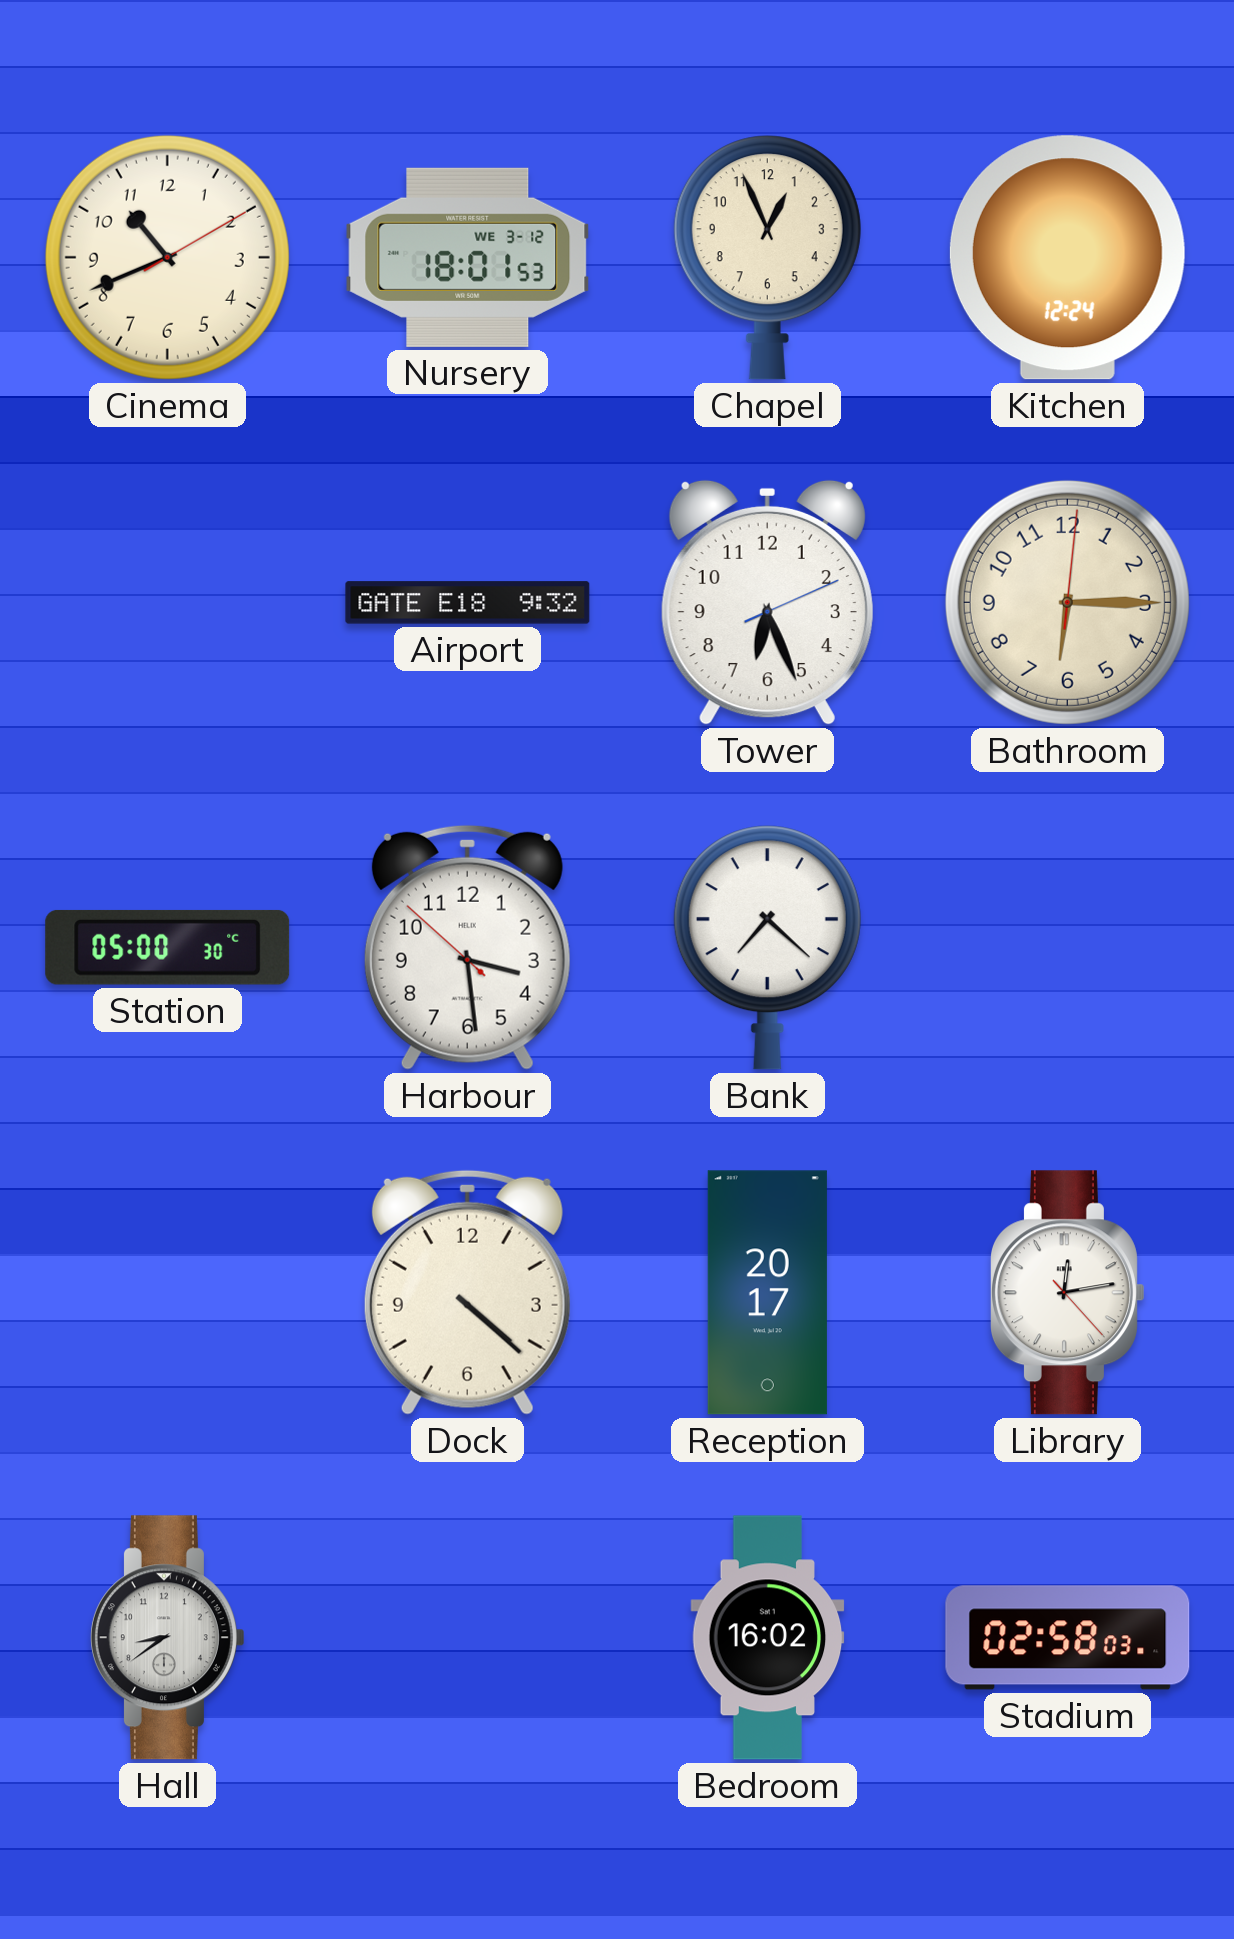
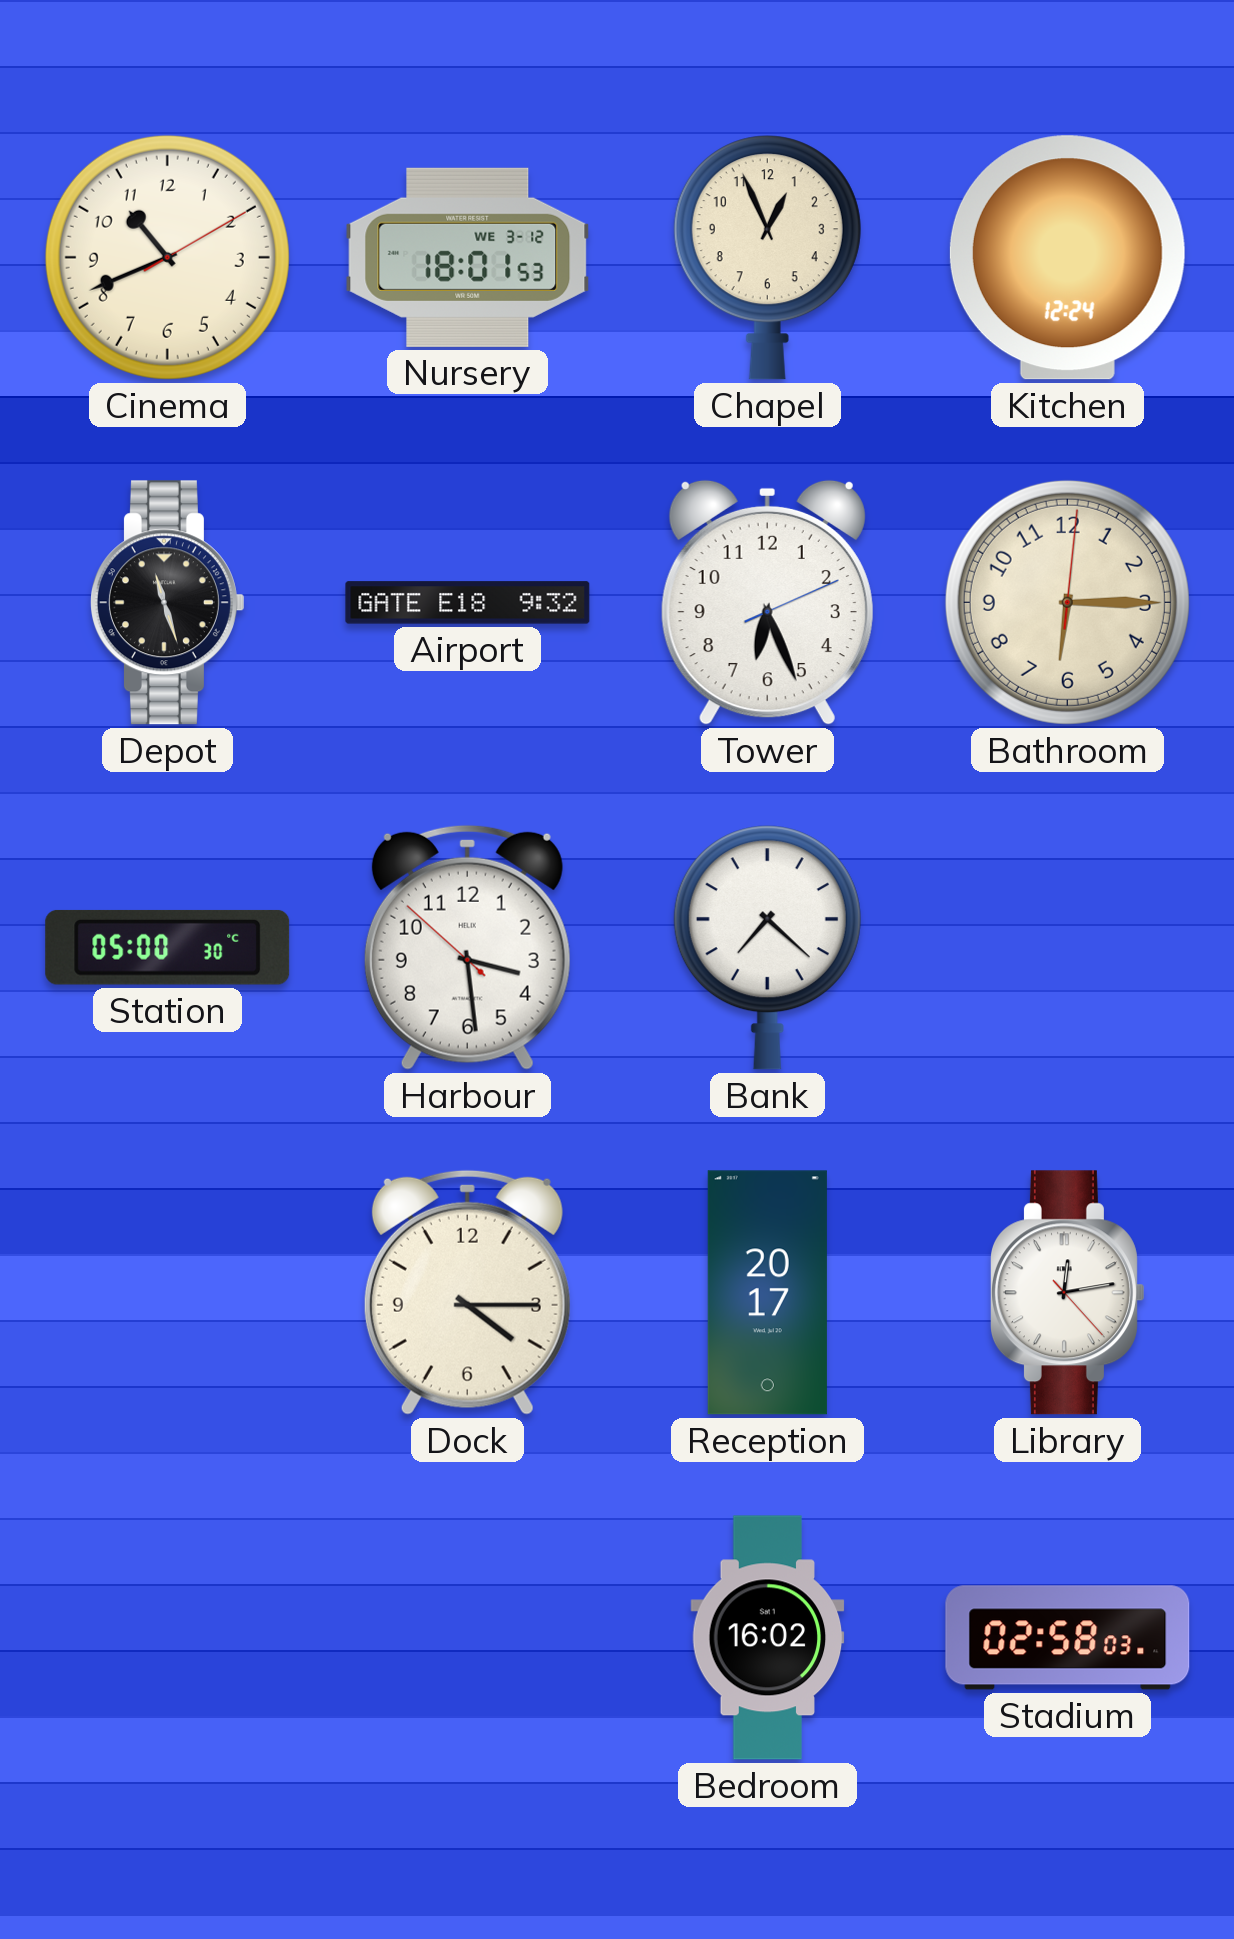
Depot: none -> 11:27 (167, 603)
Dock: 4:22 -> 4:15 (467, 1292)
Hall: 8:39 -> none (167, 1638)
